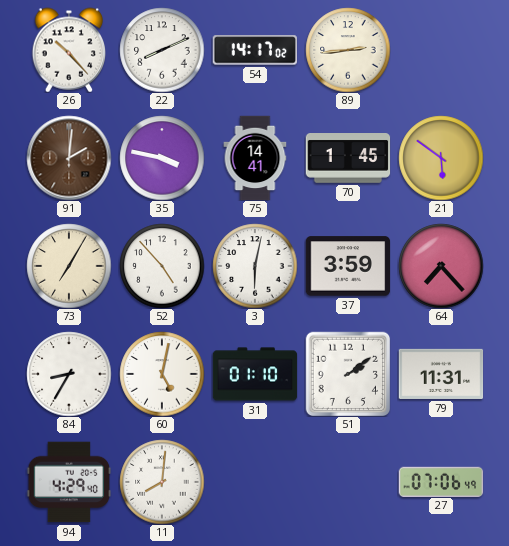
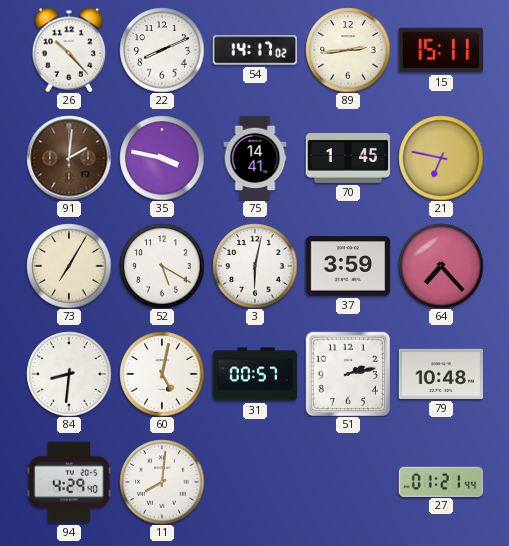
15: none -> 15:11 (441, 50)
21: 5:51 -> 6:47 (441, 158)
52: 4:53 -> 5:20 (162, 266)
84: 8:35 -> 8:31 (69, 374)
31: 01:10 -> 00:57 (255, 374)
51: 2:09 -> 2:13 (348, 374)
79: 11:31 -> 10:48 (441, 374)
27: 07:06 -> 01:21 (441, 481)
